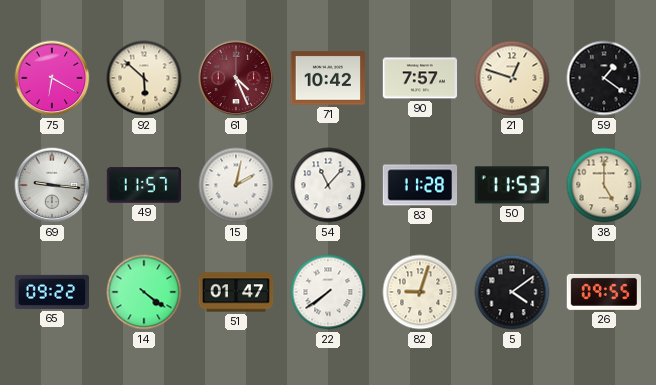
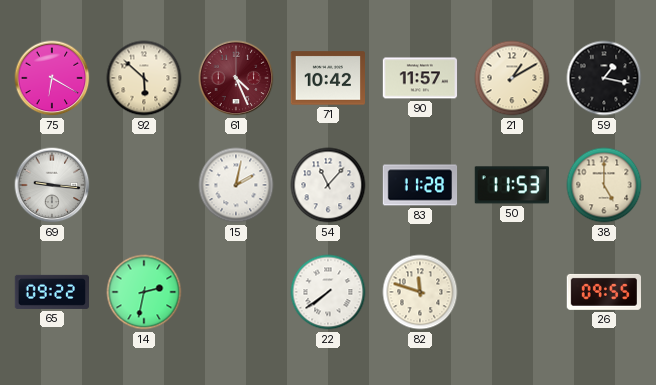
90: 7:57 -> 11:57 (420, 78)
21: 12:48 -> 1:10 (512, 78)
59: 1:21 -> 1:17 (604, 78)
49: 11:57 -> none (144, 185)
14: 4:21 -> 2:32 (144, 292)
51: 01:47 -> none (236, 292)
82: 9:03 -> 11:48 (420, 292)
5: 4:09 -> none (512, 292)
